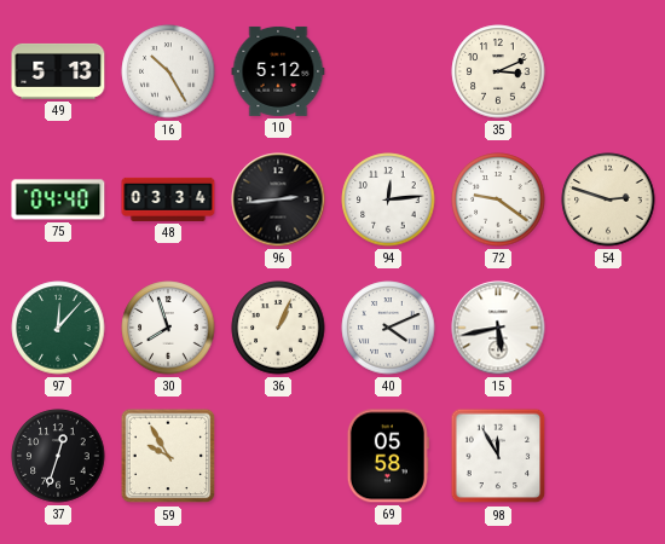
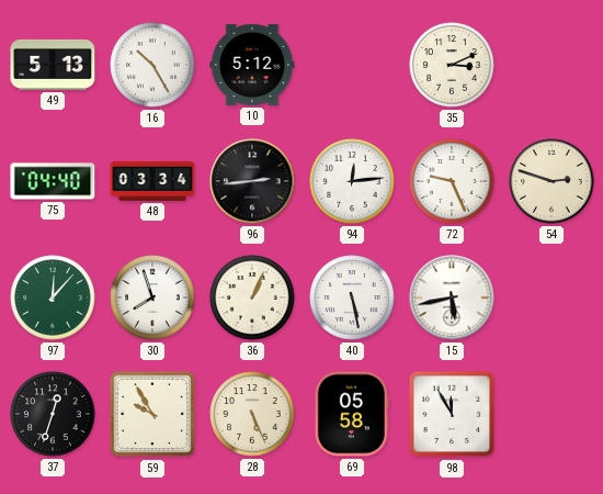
72: 9:21 -> 9:26 (452, 181)
40: 4:11 -> 5:28 (352, 297)
28: none -> 5:26 (252, 414)
